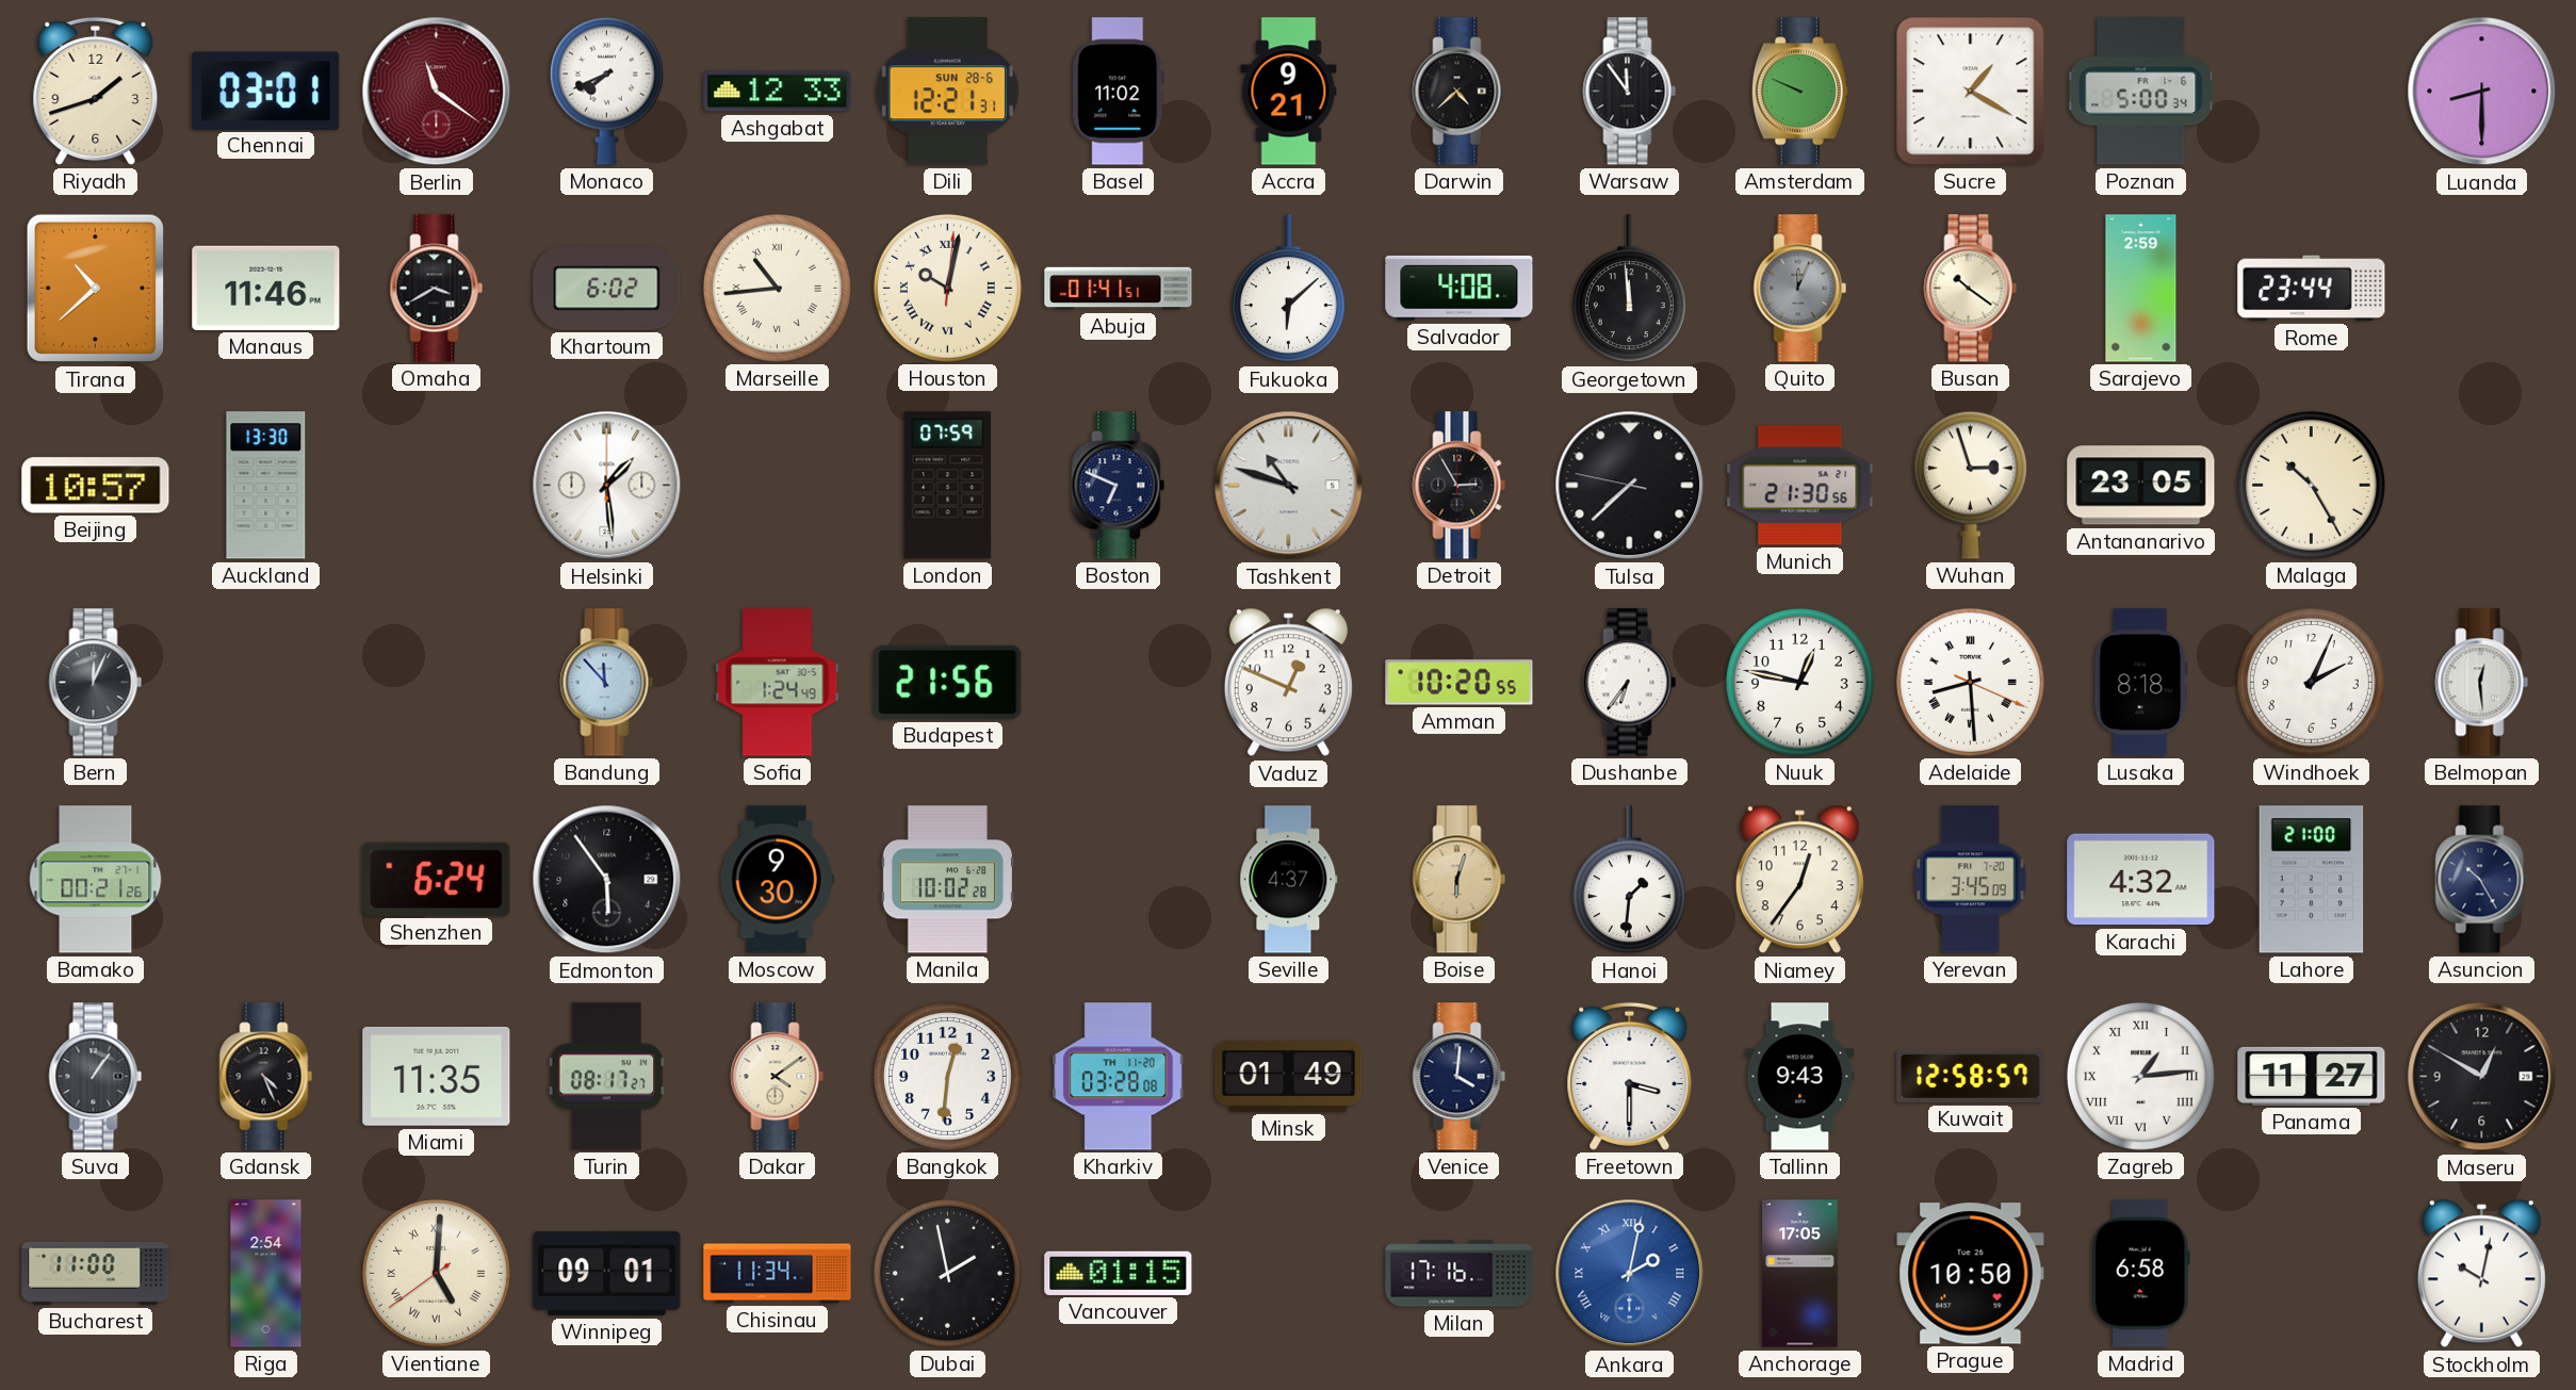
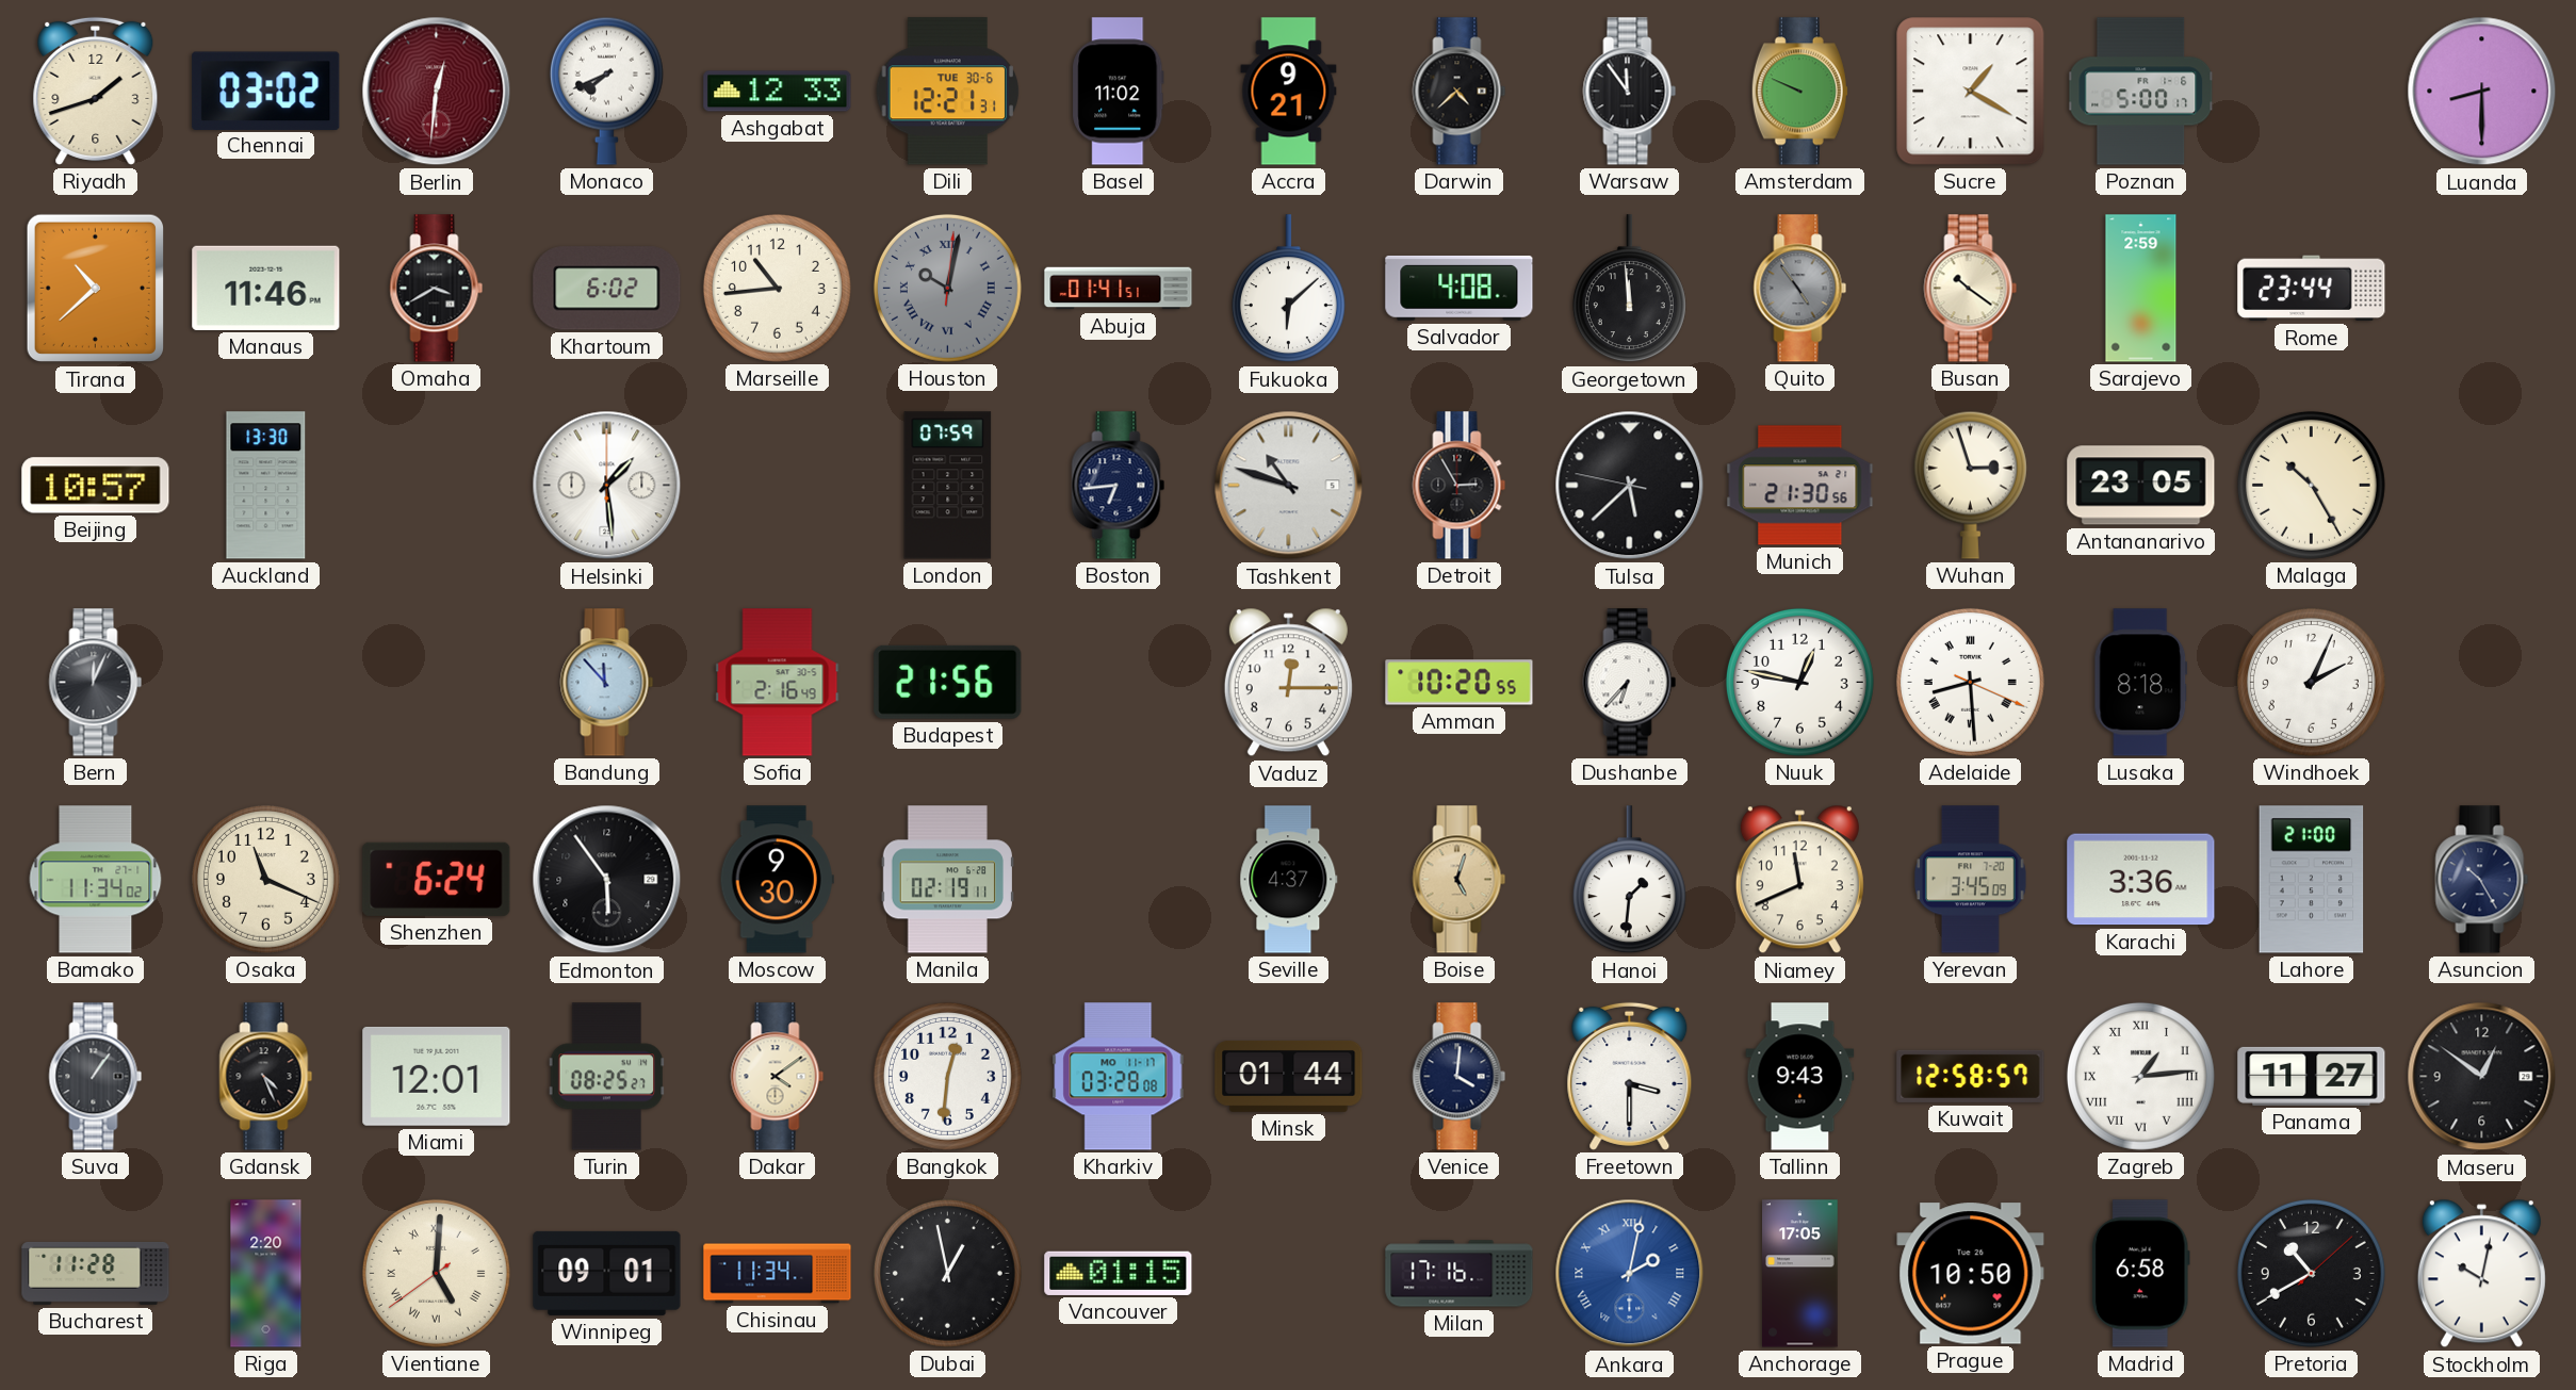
Chennai: 03:01 -> 03:02 (266, 91)
Berlin: 11:21 -> 12:31 (437, 92)
Dili date: SUN 28-6 -> TUE 30-6 (947, 92)
Poznan: 5:00:34 -> 5:00:17 (2141, 92)
Marseille numerals: Roman -> Arabic (777, 288)
Houston dial: cream -> grey (947, 288)
Quito: 12:04 -> 4:54 (1800, 289)
Boston: 6:49 -> 6:44 (1119, 486)
Tulsa: 7:37 -> 5:37 (1630, 486)
Sofia: 1:24 -> 2:16 (778, 683)
Vaduz: 12:49 -> 12:15 (1288, 683)
Dushanbe: 6:36 -> 6:37 (1630, 683)
Belmopan: 12:29 -> none (2482, 683)
Bamako: 00:21 -> 11:34 (96, 880)
Osaka: none -> 11:19 (265, 879)
Manila: 10:02 -> 02:19 (947, 880)
Boise: 6:03 -> 5:03 (1460, 880)
Niamey: 12:36 -> 11:41 (1799, 880)
Karachi: 4:32 -> 3:36 (2141, 880)
Miami: 11:35 -> 12:01 (437, 1076)
Turin: 08:17 -> 08:25 (607, 1077)
Kharkiv date: TH 11-20 -> MO 11-17 (1119, 1077)
Minsk: 01:49 -> 01:44 (1289, 1076)
Maseru: 12:50 -> 12:51 (2482, 1077)
Bucharest: 11:00 -> 11:28 (96, 1273)
Riga: 2:54 -> 2:20 (266, 1274)
Dubai: 1:58 -> 12:58 (947, 1273)
Pretoria: none -> 10:40 (2311, 1273)
